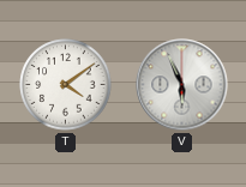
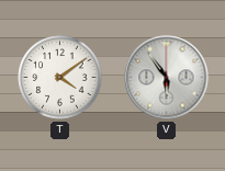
V: 5:56 -> 5:54 (167, 78)
